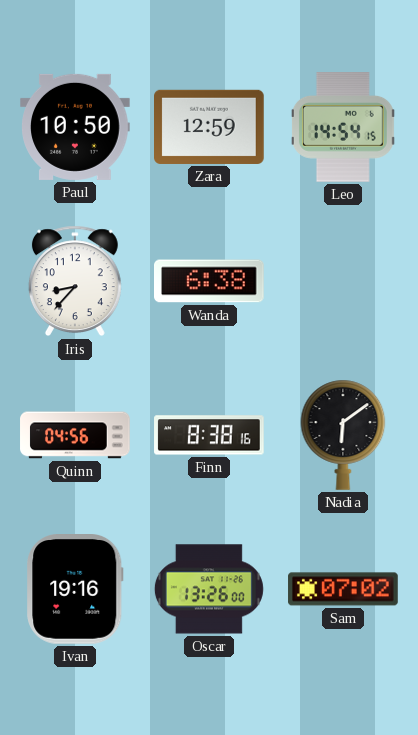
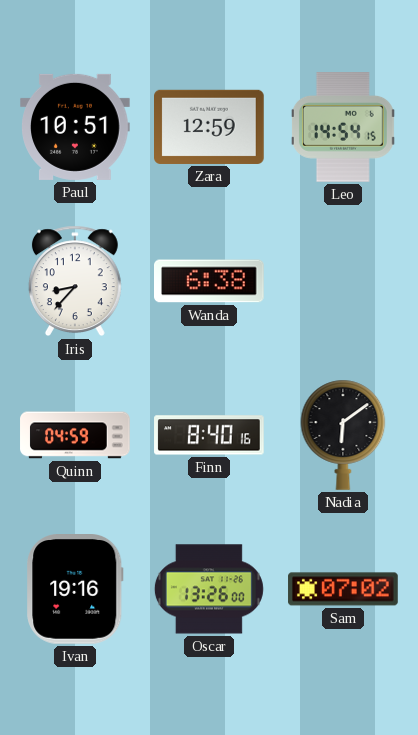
Paul: 10:50 -> 10:51 (75, 127)
Quinn: 04:56 -> 04:59 (75, 435)
Finn: 8:38 -> 8:40 (209, 435)
